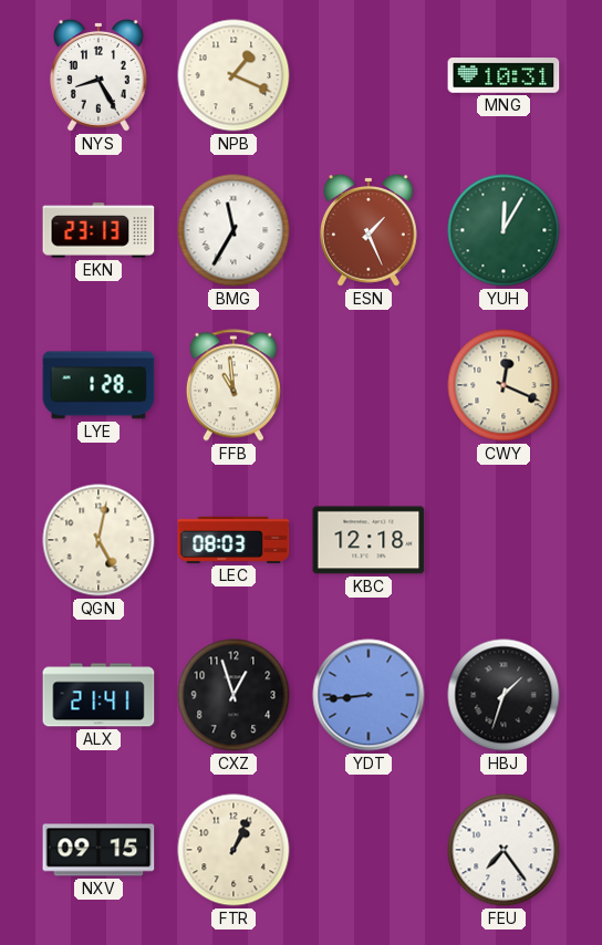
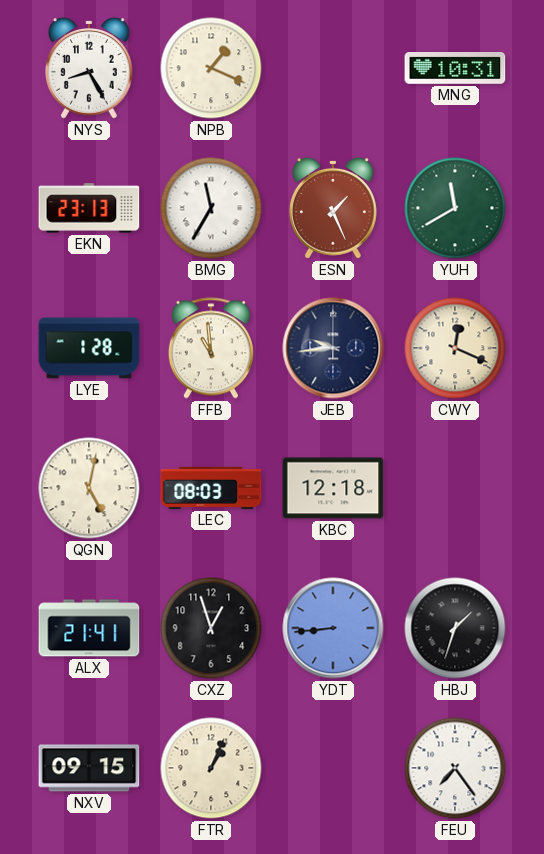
YUH: 12:05 -> 11:40 (455, 208)
JEB: none -> 9:44 (333, 348)
